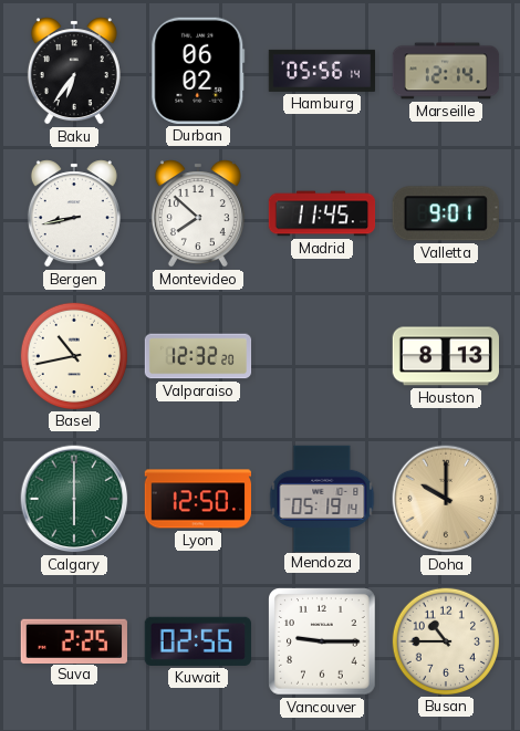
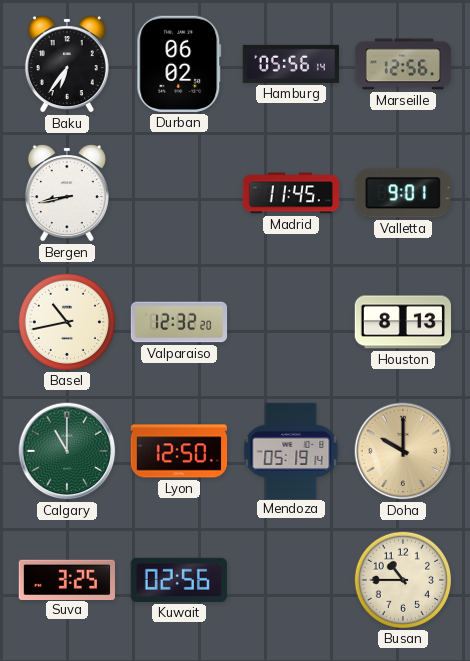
Marseille: 12:14 -> 12:56 (403, 64)
Montevideo: 7:52 -> none (198, 213)
Calgary: 6:00 -> 11:00 (67, 451)
Suva: 2:25 -> 3:25 (67, 579)
Vancouver: 9:15 -> none (322, 641)
